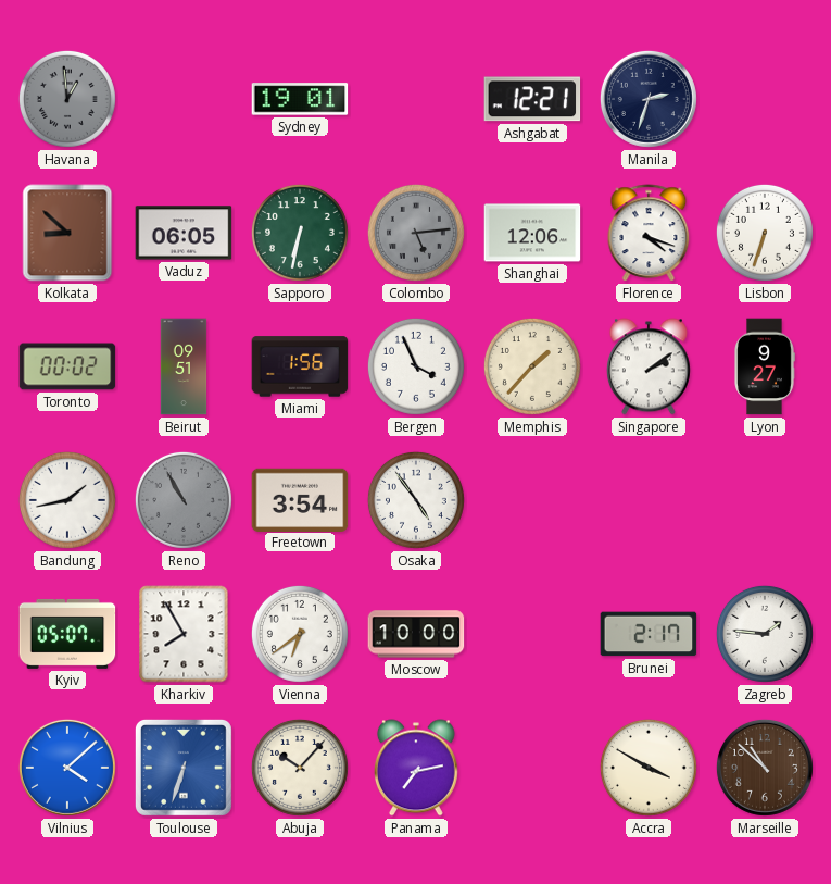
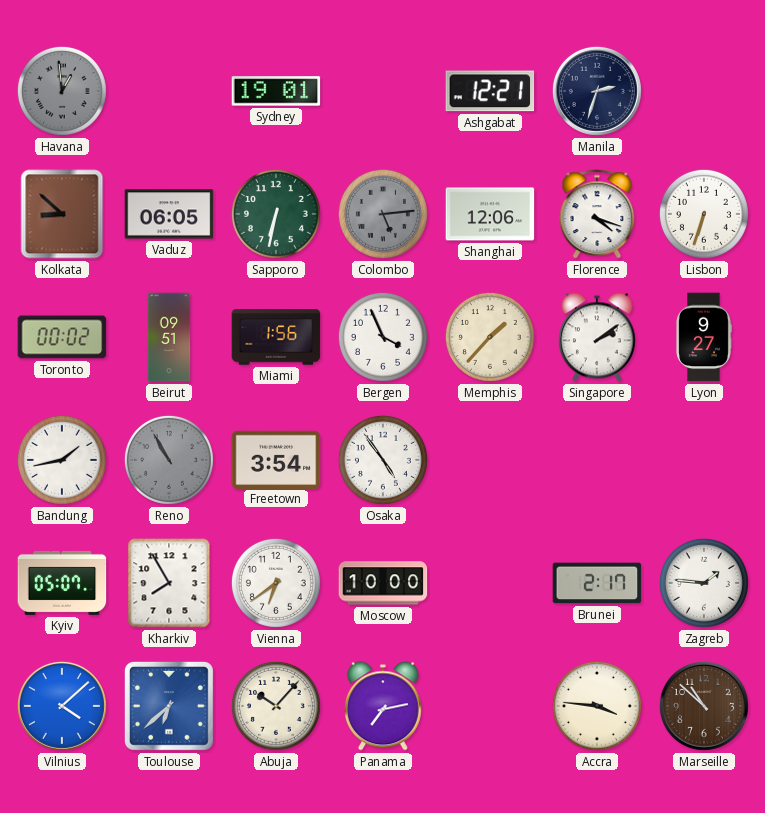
Toulouse: 6:33 -> 6:38 (169, 706)
Accra: 3:50 -> 3:46 (597, 706)
